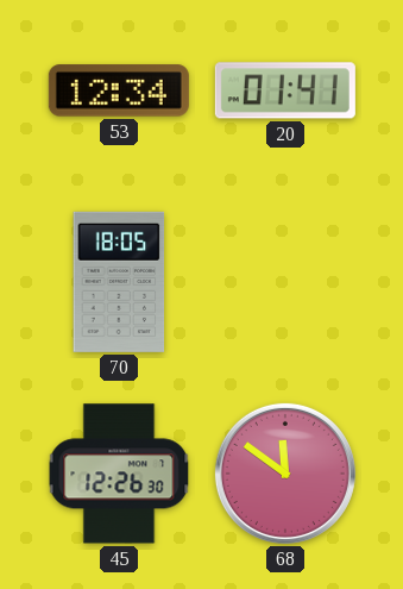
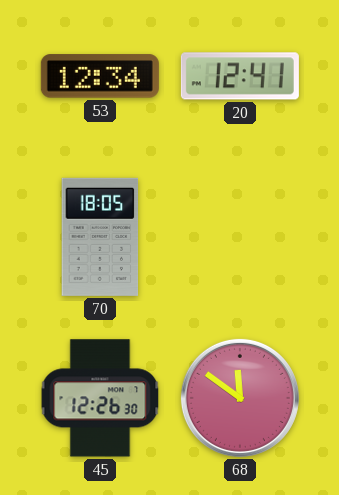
20: 01:41 -> 12:41 (240, 76)
